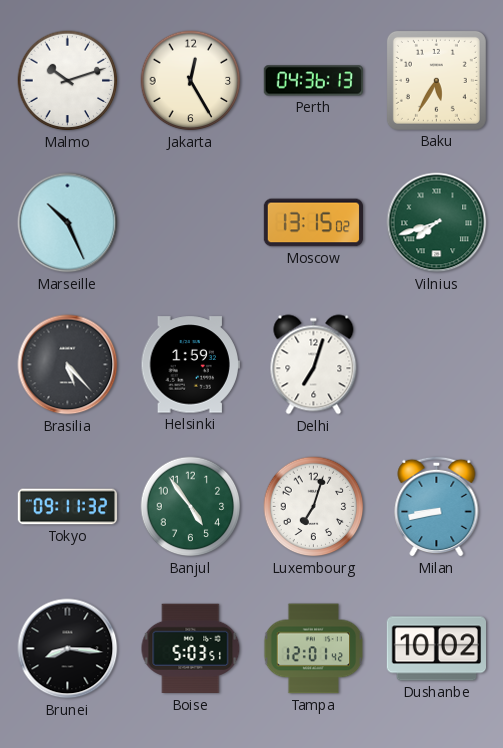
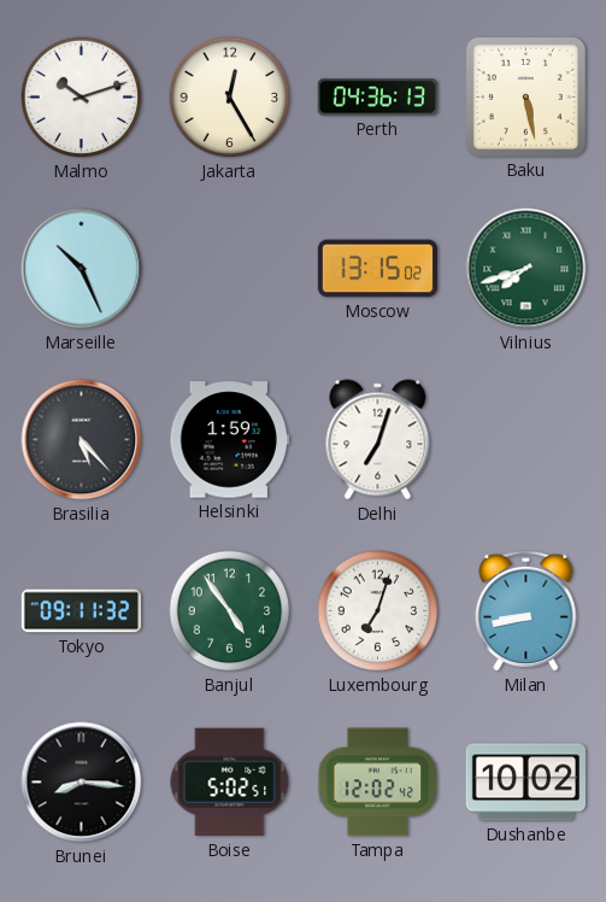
Baku: 5:35 -> 5:28 (525, 96)
Boise: 5:03 -> 5:02 (230, 783)
Tampa: 12:01 -> 12:02 (378, 783)
